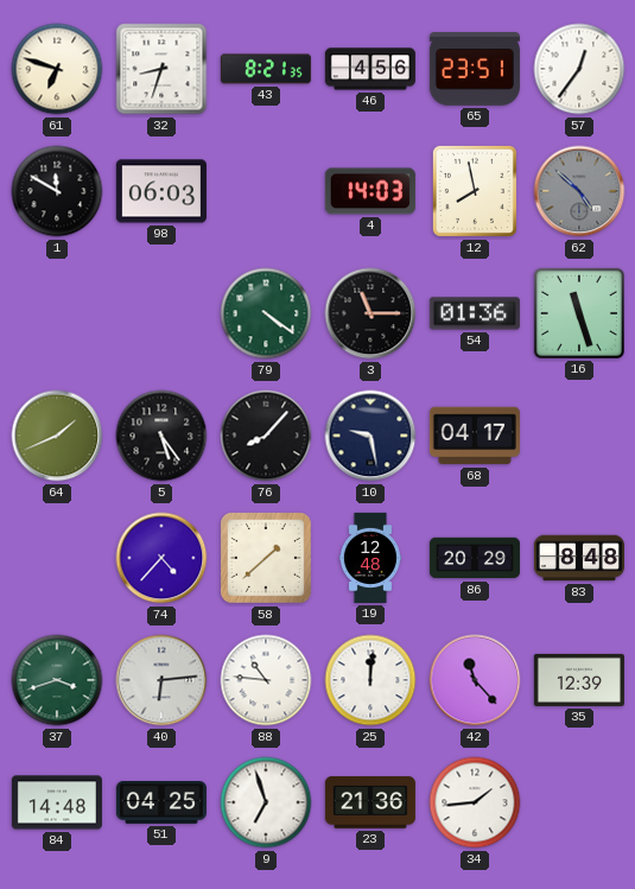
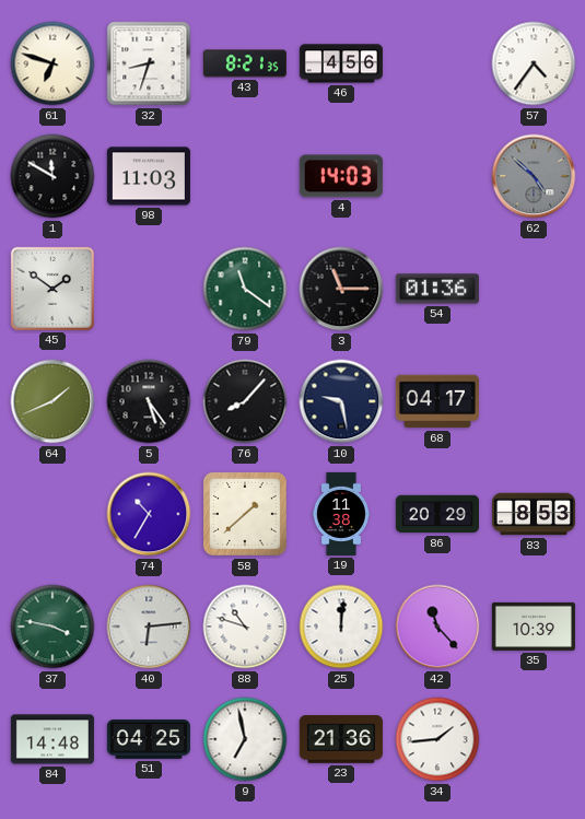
65: 23:51 -> none (475, 69)
57: 12:36 -> 4:36 (534, 63)
98: 06:03 -> 11:03 (149, 176)
12: 7:58 -> none (475, 191)
45: none -> 1:51 (52, 289)
79: 4:21 -> 11:21 (245, 289)
16: 11:27 -> none (579, 313)
74: 4:37 -> 10:35 (149, 514)
19: 12:48 -> 11:38 (340, 514)
83: 8:48 -> 8:53 (534, 514)
37: 3:42 -> 3:47 (52, 627)
88: 10:46 -> 10:48 (245, 627)
35: 12:39 -> 10:39 (534, 627)
9: 6:57 -> 6:58 (245, 739)
